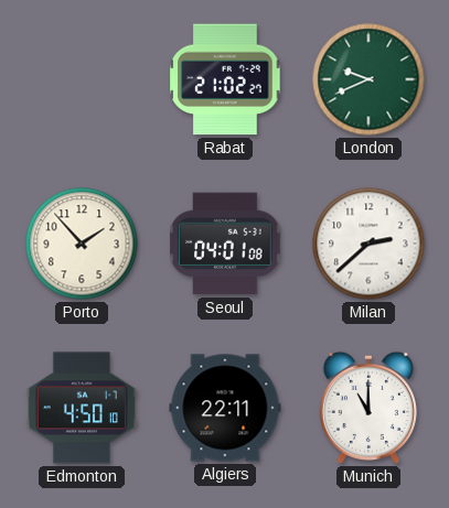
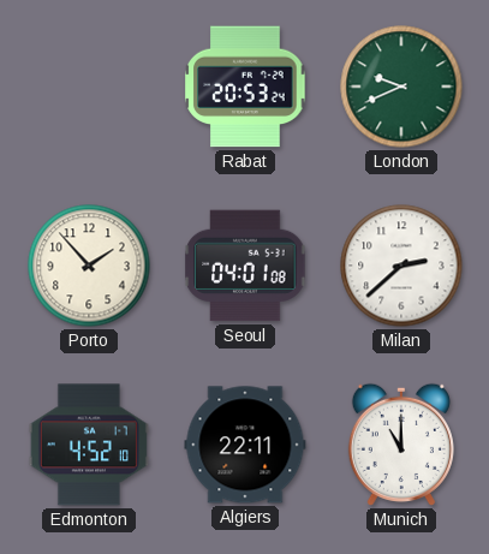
Rabat: 21:02 -> 20:53 (245, 87)
Edmonton: 4:50 -> 4:52 (89, 445)
